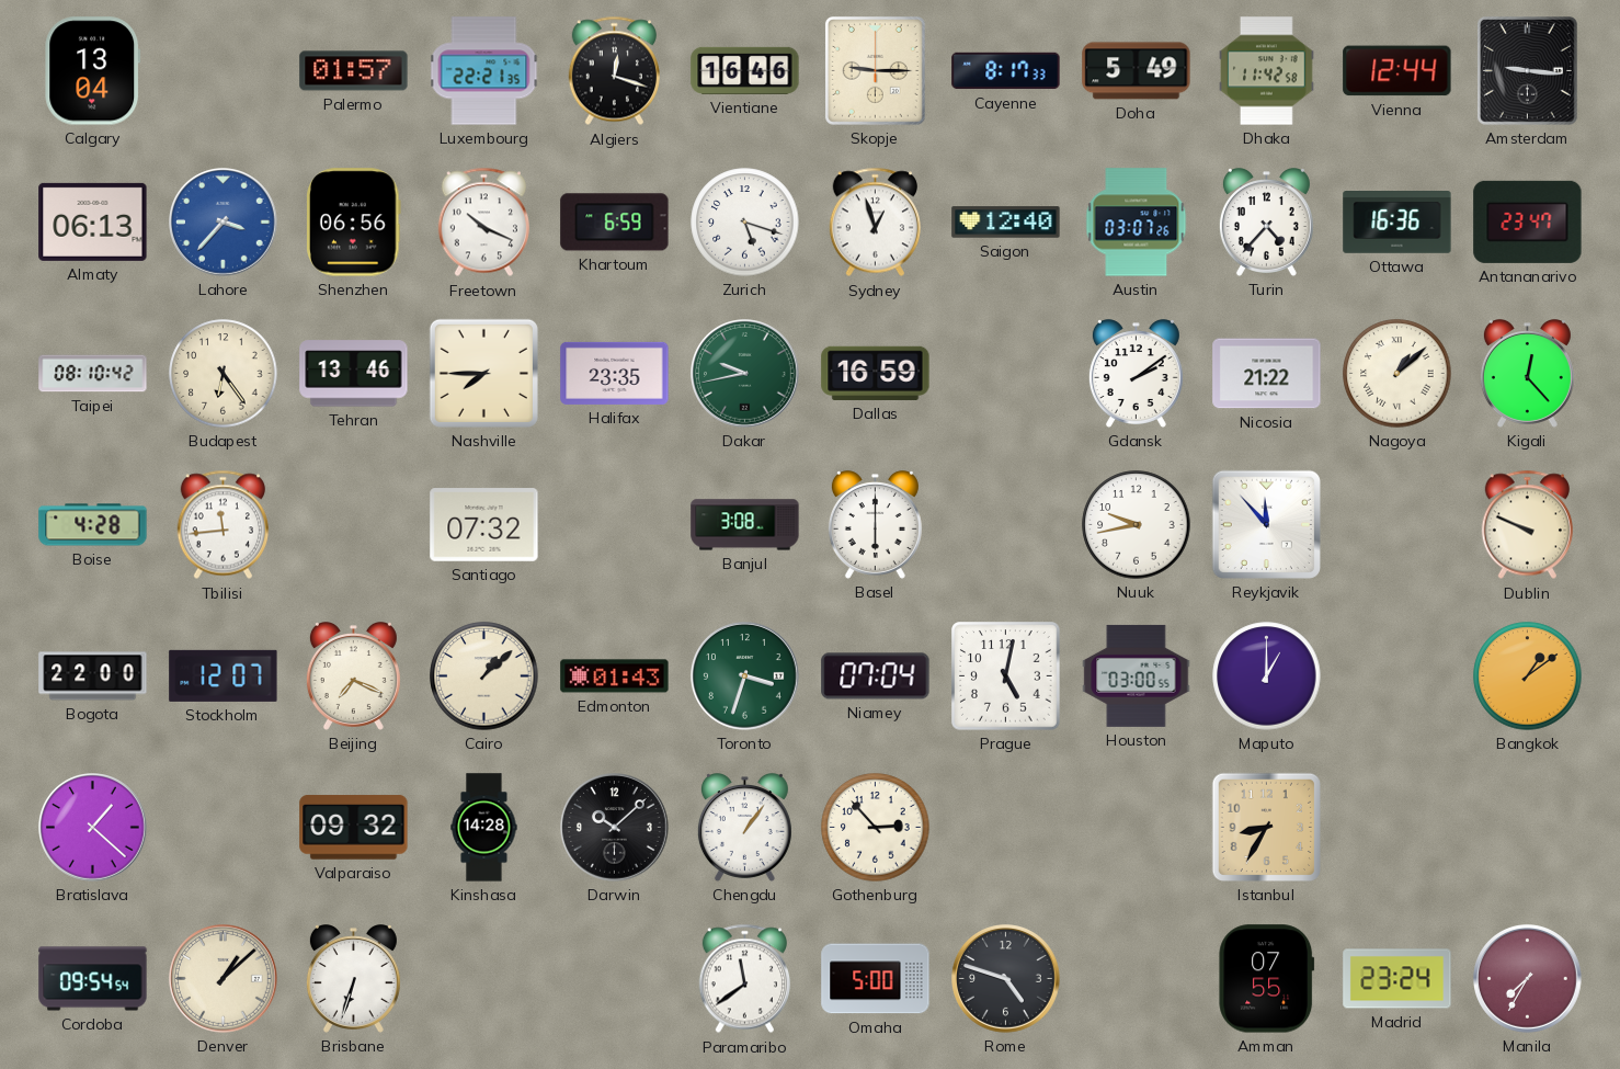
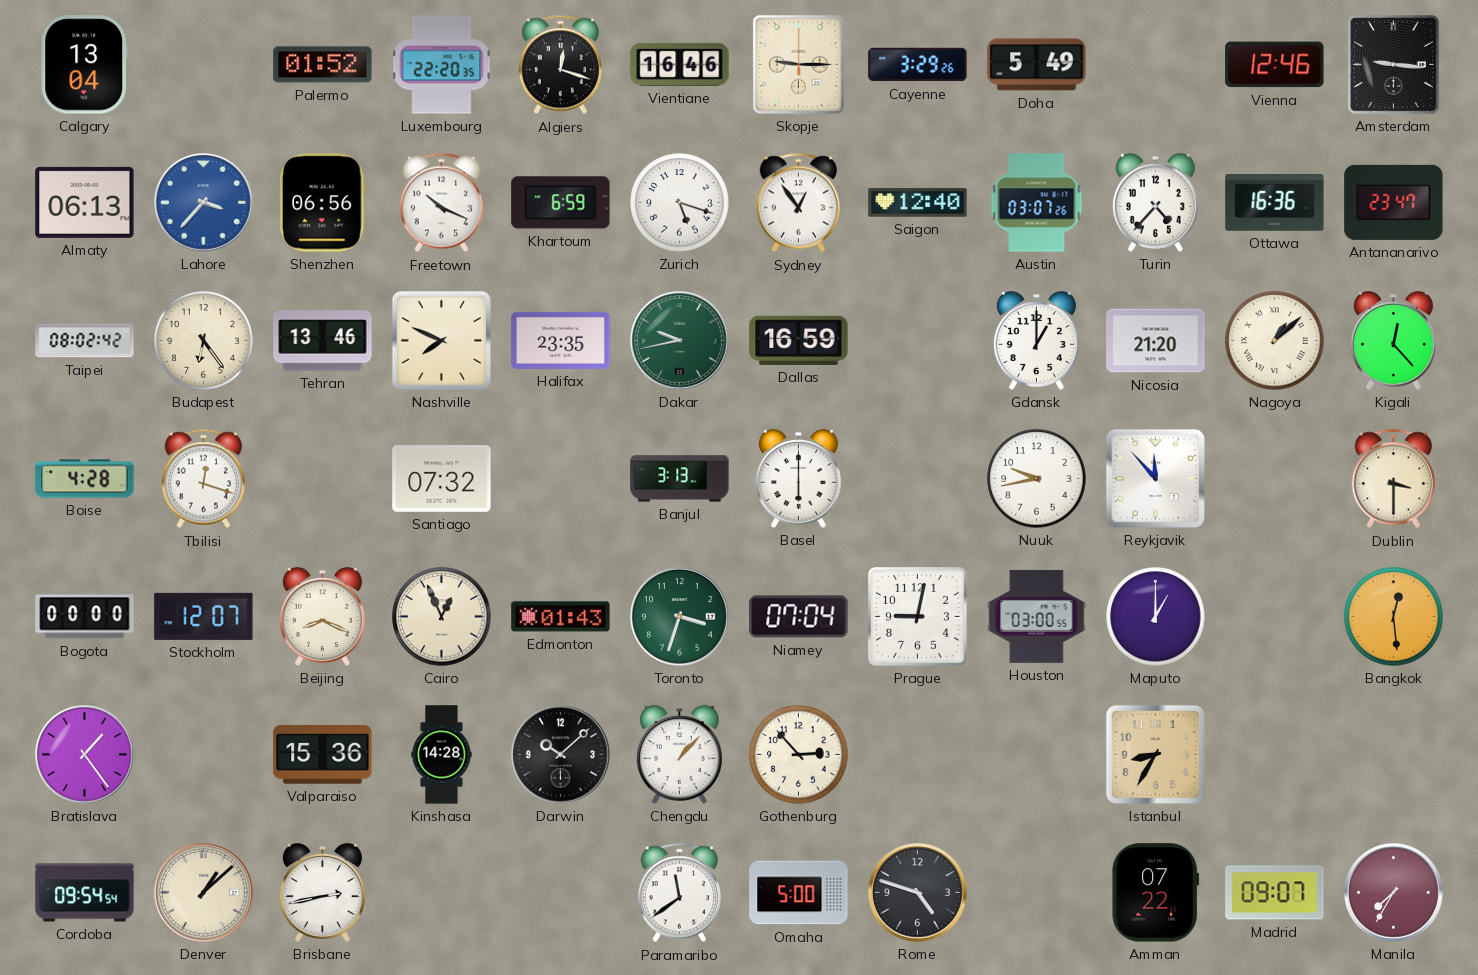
Palermo: 01:57 -> 01:52 (323, 65)
Luxembourg: 22:21 -> 22:20 (442, 65)
Cayenne: 8:17 -> 3:29 (918, 65)
Dhaka: 11:42 -> none (1267, 71)
Vienna: 12:44 -> 12:46 (1275, 65)
Sydney: 12:57 -> 12:54 (798, 203)
Taipei: 08:10 -> 08:02 (85, 341)
Nashville: 7:45 -> 7:49 (441, 340)
Gdansk: 2:09 -> 1:00 (1036, 341)
Nicosia: 21:22 -> 21:20 (1156, 341)
Tbilisi: 11:44 -> 12:18 (203, 479)
Banjul: 3:08 -> 3:13 (680, 479)
Dublin: 9:49 -> 3:30 (1393, 479)
Bogota: 22:00 -> 00:00 (85, 617)
Beijing: 7:19 -> 8:19 (322, 617)
Cairo: 1:08 -> 12:56 (442, 617)
Prague: 5:02 -> 9:02 (918, 617)
Bangkok: 1:09 -> 12:29 (1394, 617)
Bratislava: 1:22 -> 1:24 (85, 755)
Valparaiso: 09:32 -> 15:36 (323, 755)
Chengdu: 1:06 -> 1:07 (679, 755)
Brisbane: 6:33 -> 2:43 (322, 893)
Amman: 07:55 -> 07:22 (1156, 893)
Madrid: 23:24 -> 09:07 (1275, 893)
